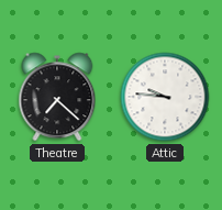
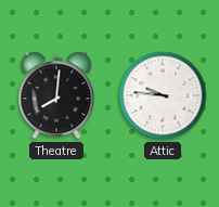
Theatre: 7:22 -> 8:01 (56, 95)
